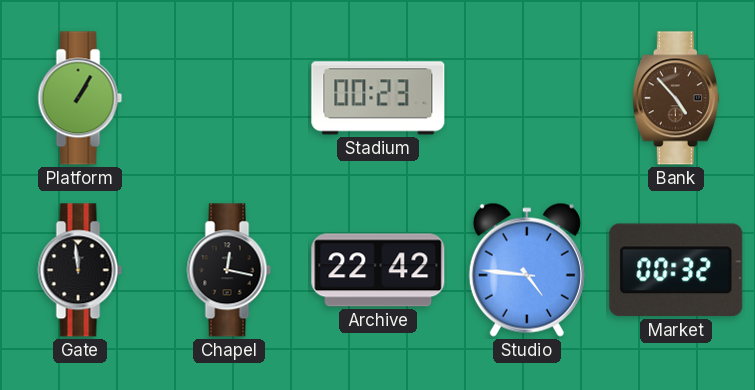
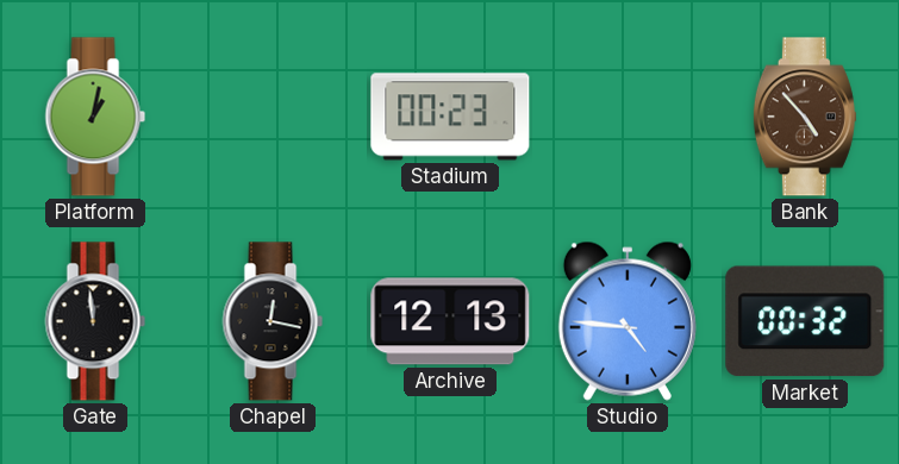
Platform: 1:05 -> 1:02 (95, 117)
Archive: 22:42 -> 12:13 (450, 321)
